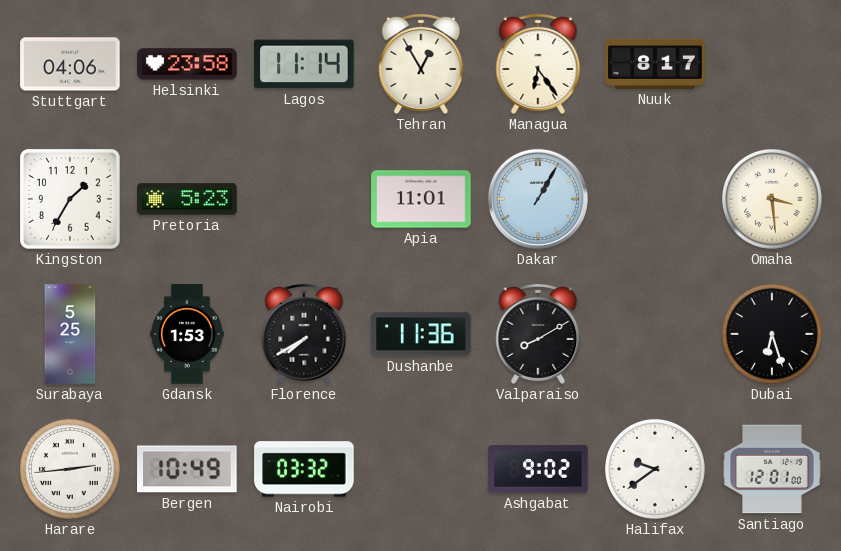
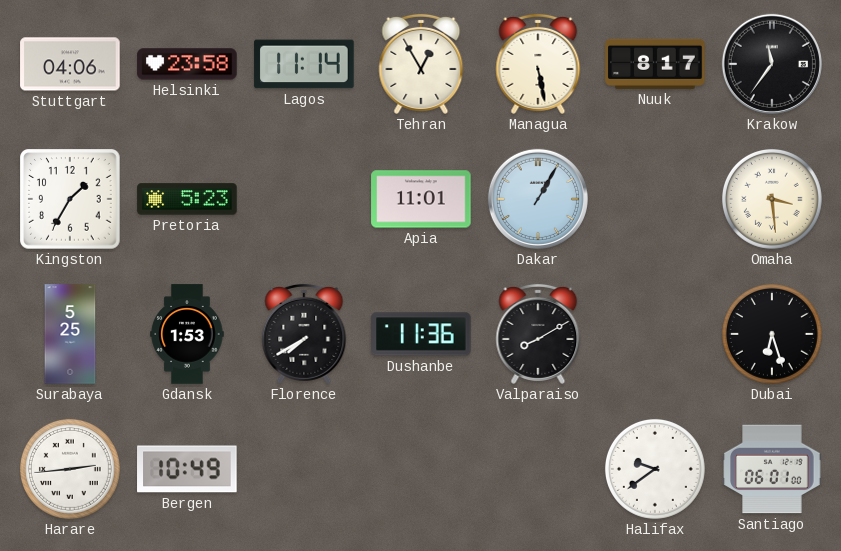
Managua: 6:24 -> 5:28 (538, 64)
Krakow: none -> 11:36 (772, 64)
Nairobi: 03:32 -> none (304, 469)
Ashgabat: 9:02 -> none (538, 469)
Santiago: 12:01 -> 06:01 (772, 469)
